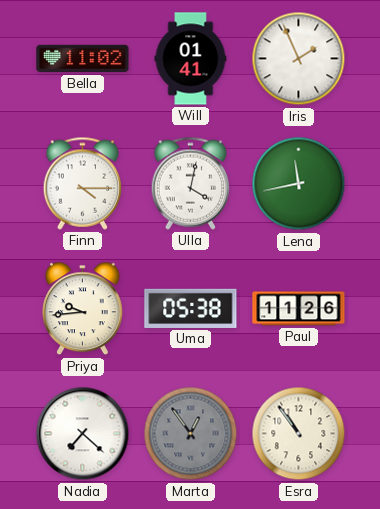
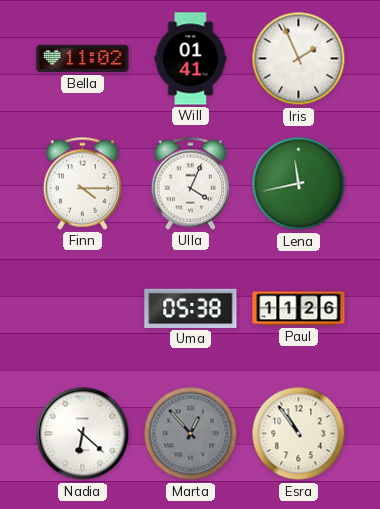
Ulla: 4:02 -> 4:04 (191, 183)
Priya: 9:44 -> none (82, 309)
Nadia: 7:22 -> 6:22 (83, 434)
Marta: 12:54 -> 12:53 (191, 434)
